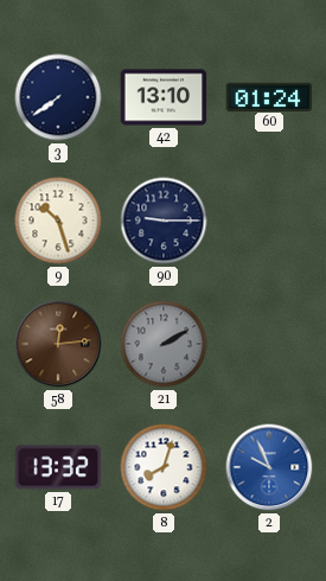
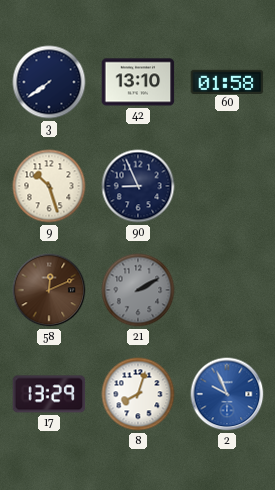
60: 01:24 -> 01:58 (227, 81)
90: 9:15 -> 8:56 (138, 186)
58: 12:14 -> 12:11 (49, 290)
17: 13:32 -> 13:29 (49, 394)
